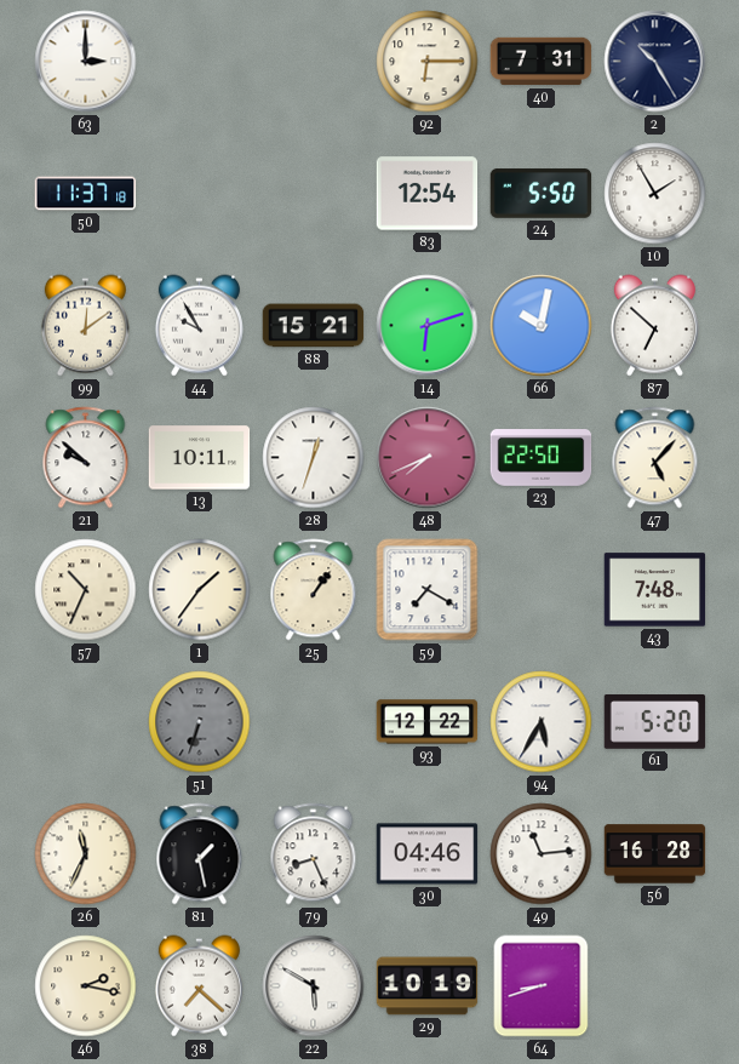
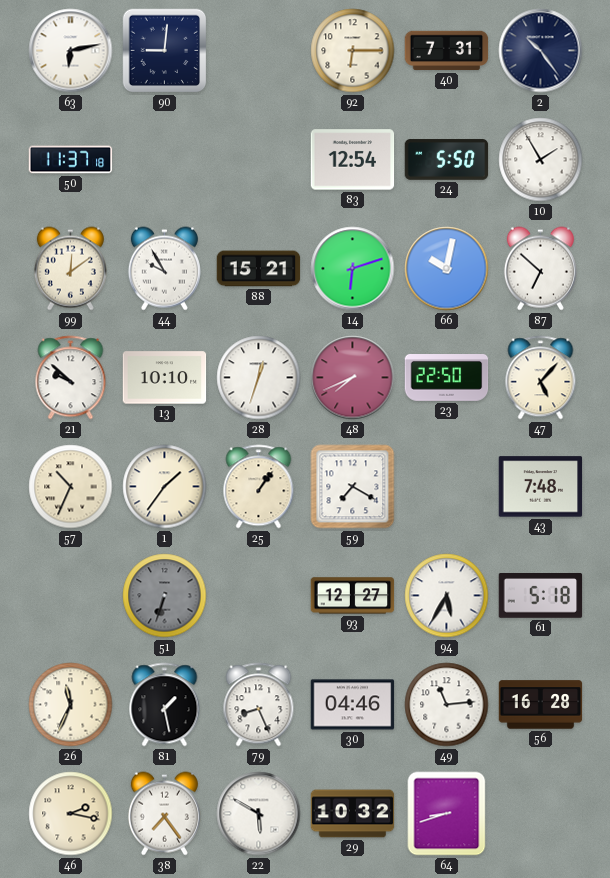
63: 3:00 -> 6:13 (71, 51)
90: none -> 9:01 (165, 51)
2: 10:25 -> 10:24 (541, 51)
13: 10:11 -> 10:10 (165, 378)
93: 12:22 -> 12:27 (353, 596)
61: 5:20 -> 5:18 (541, 596)
38: 7:22 -> 7:24 (164, 814)
29: 10:19 -> 10:32 (353, 814)
